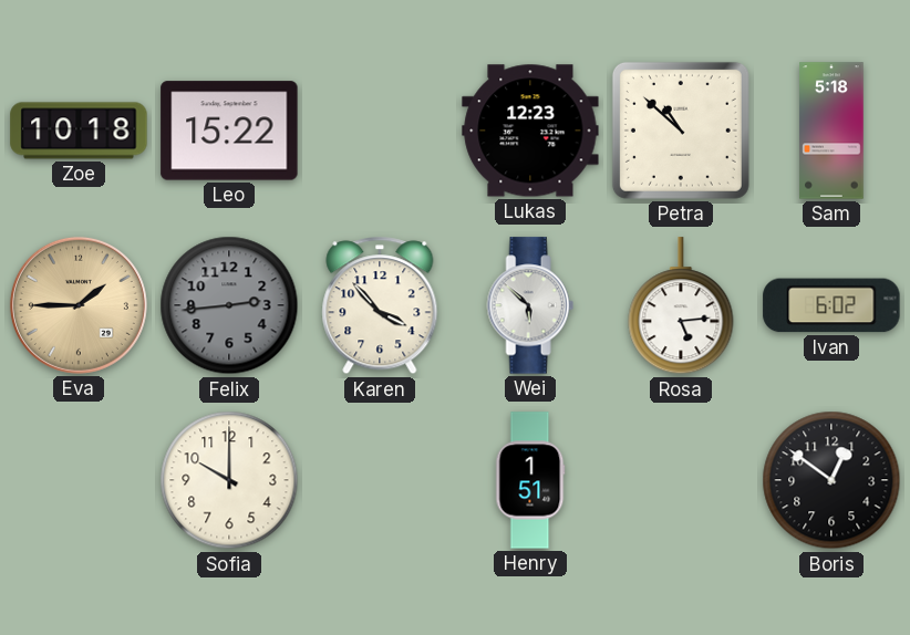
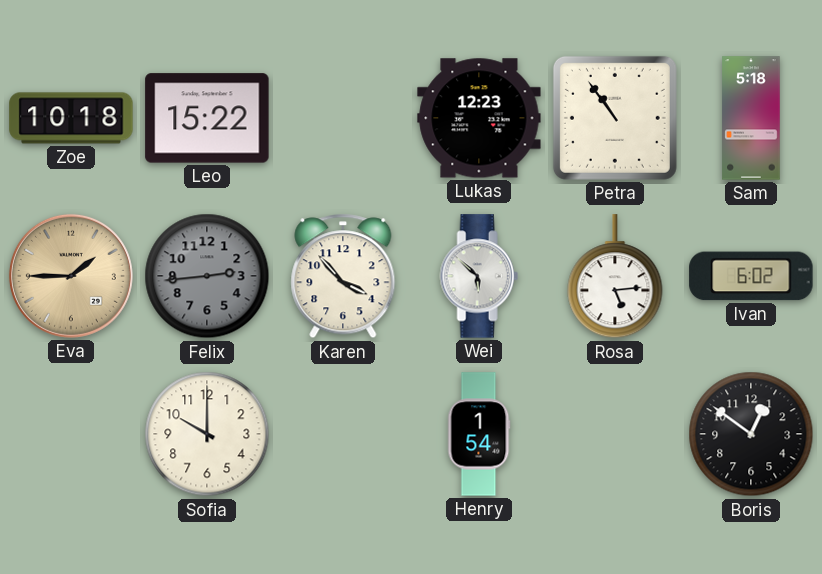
Petra: 10:52 -> 10:54 (615, 118)
Henry: 1:51 -> 1:54 (479, 434)
